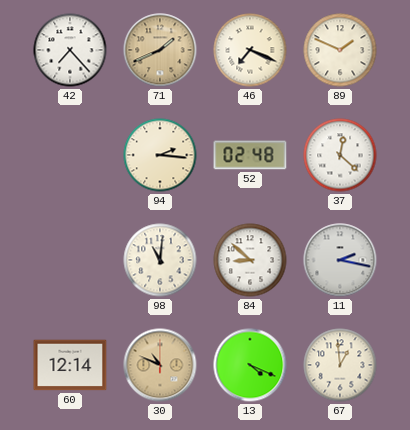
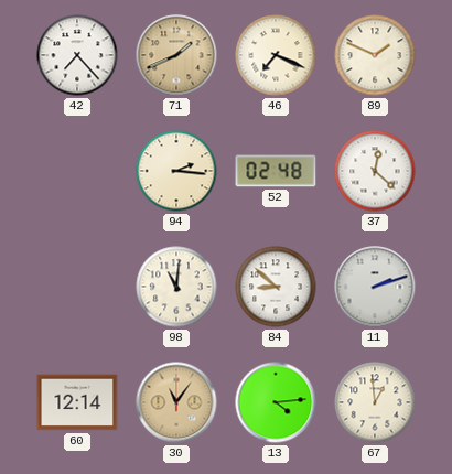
11: 2:17 -> 2:12 (375, 287)
30: 10:49 -> 11:06 (176, 402)
13: 4:19 -> 4:14 (276, 402)
